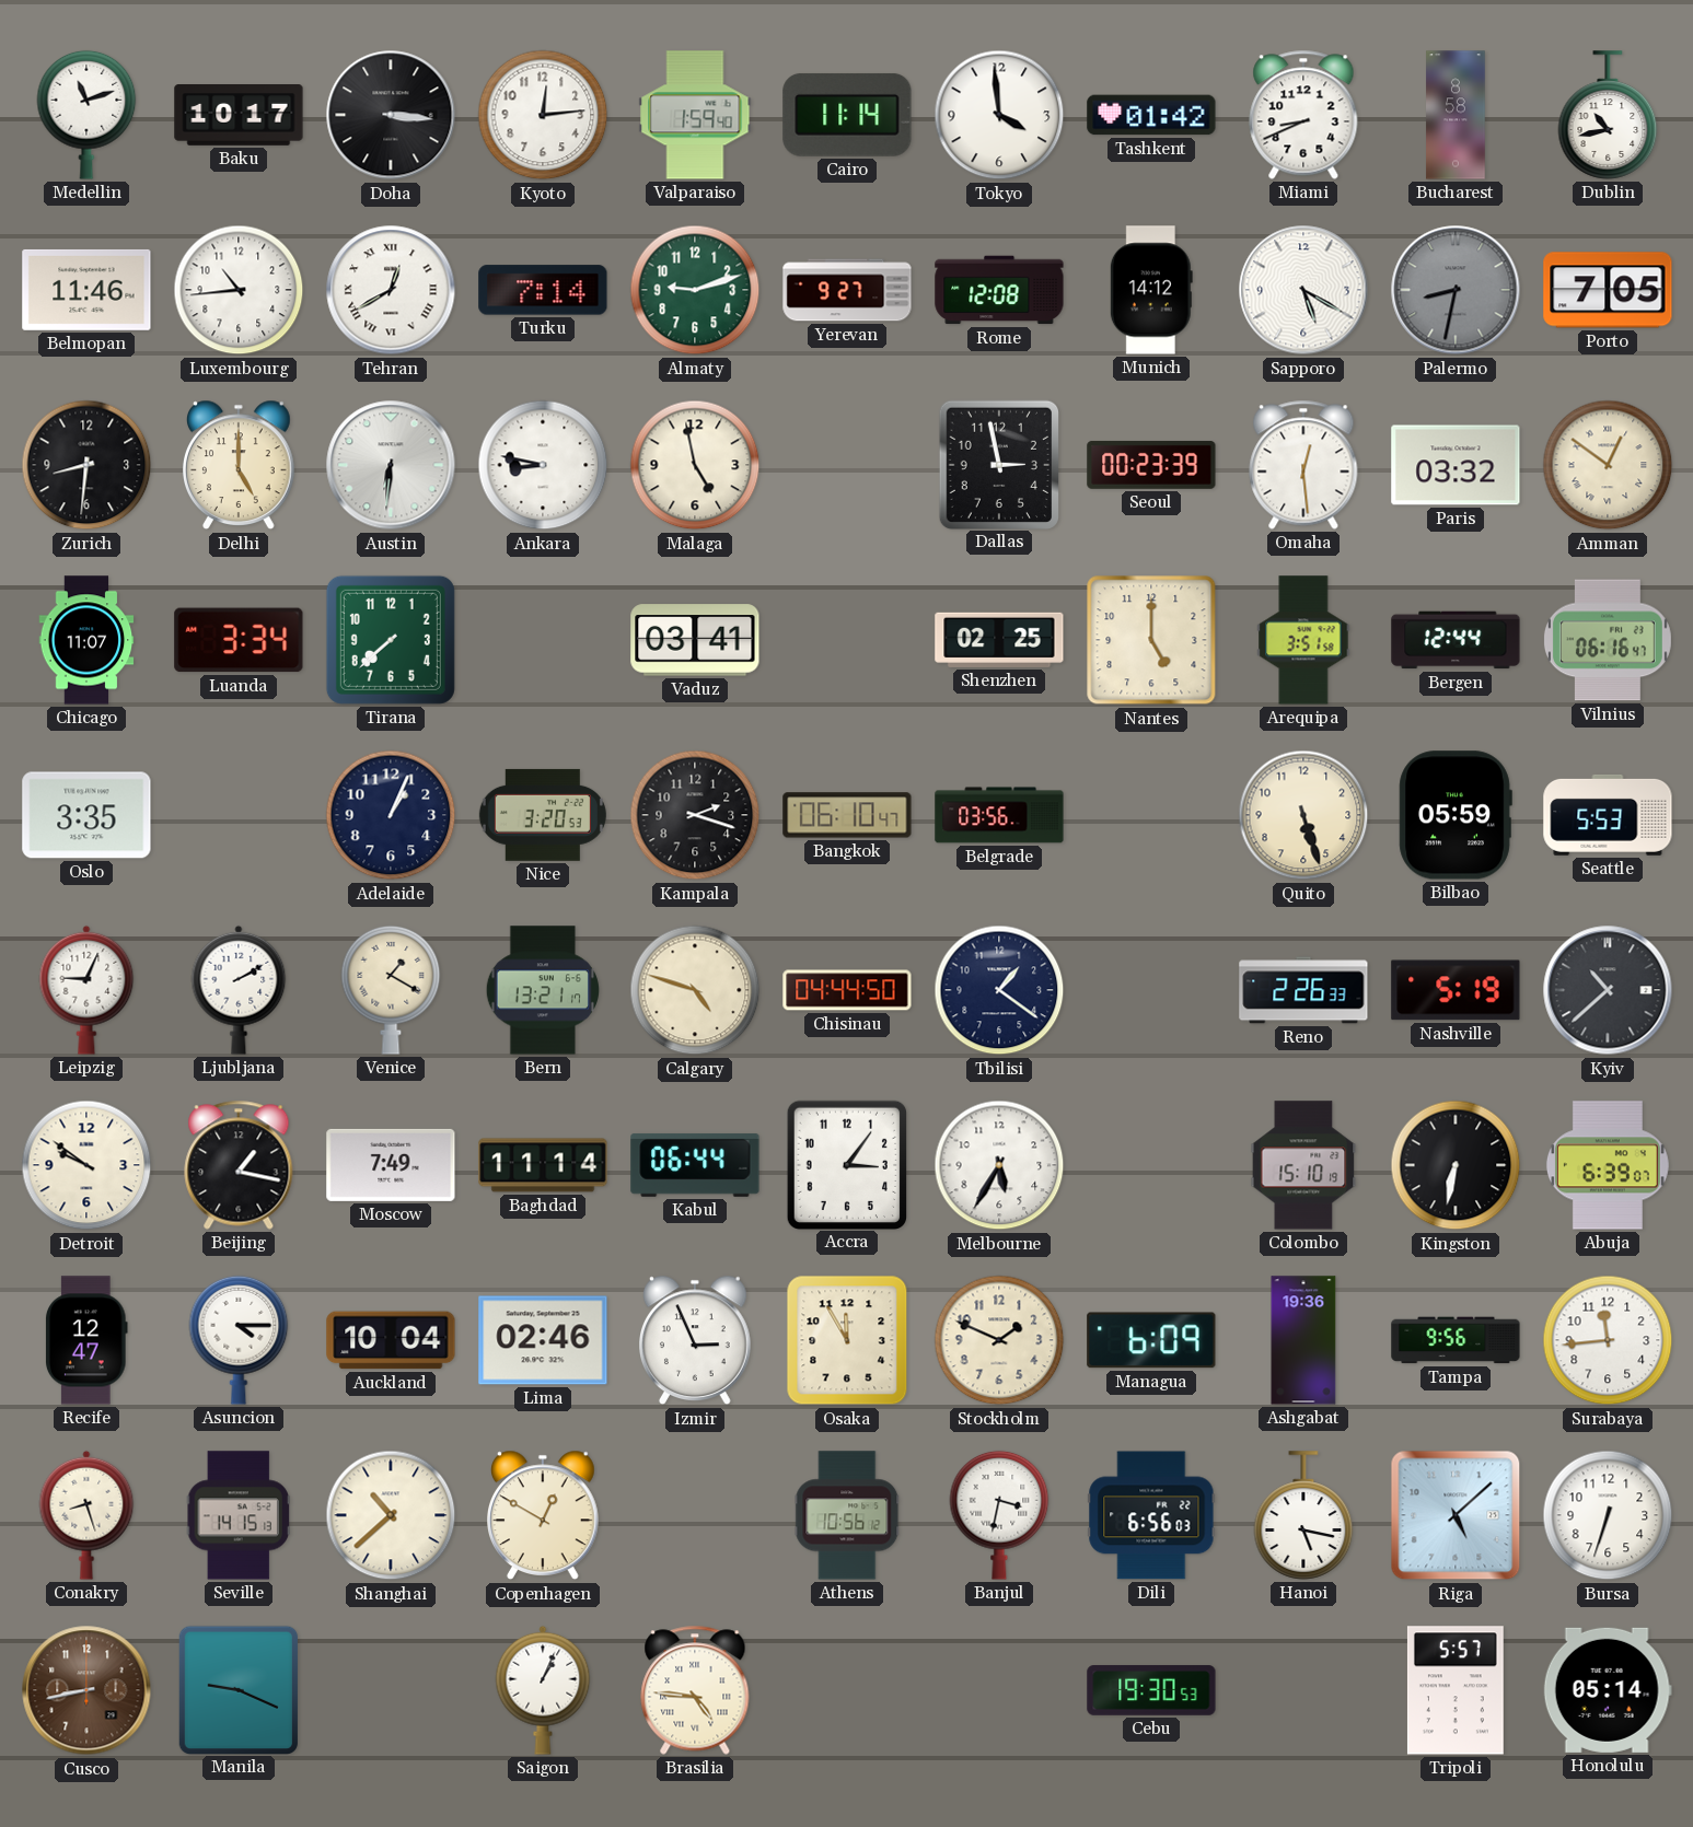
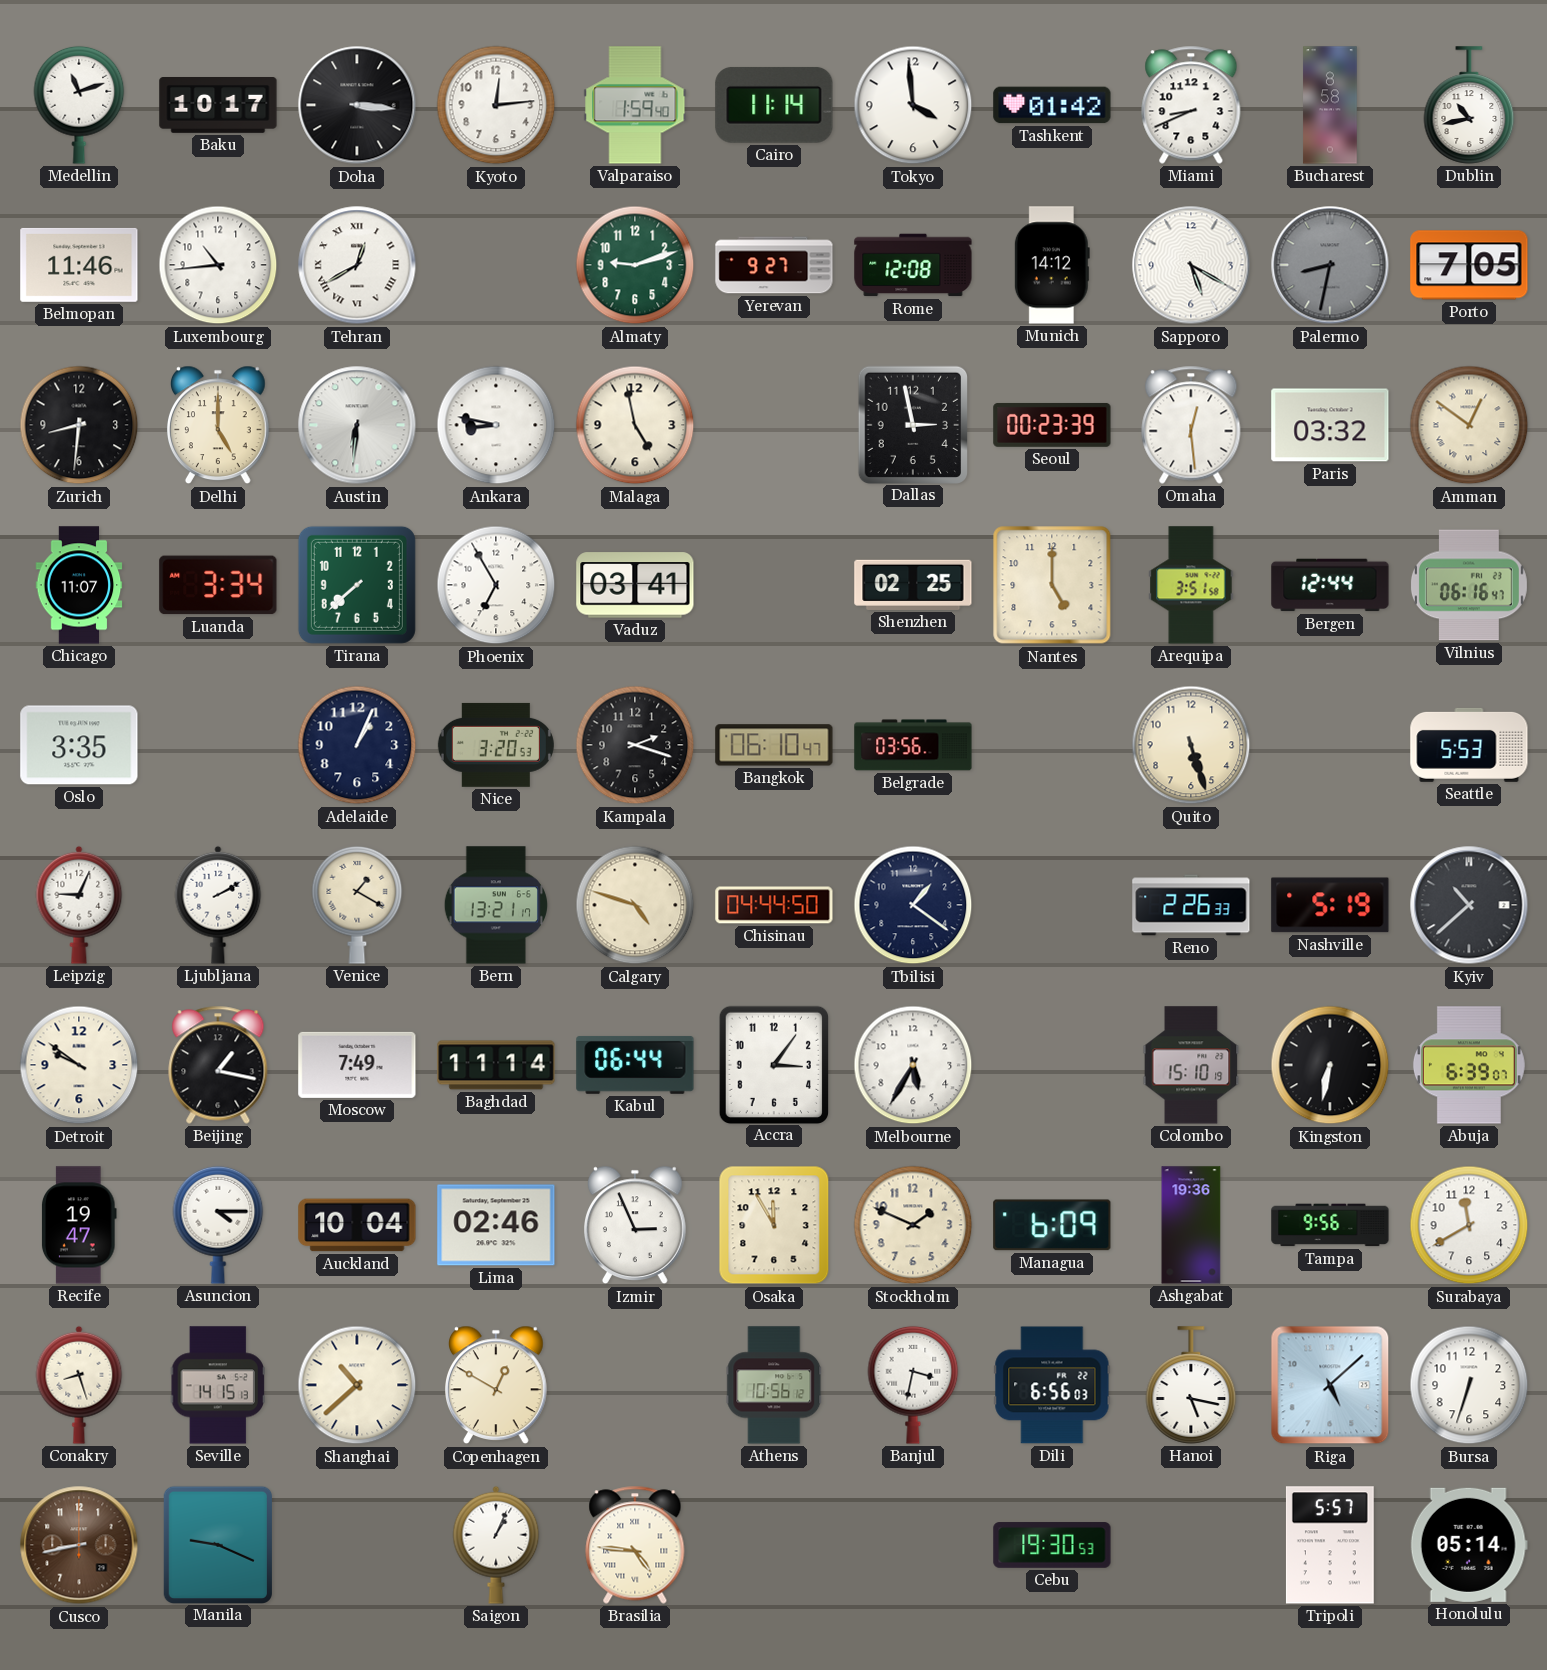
Turku: 7:14 -> none (543, 290)
Phoenix: none -> 6:55 (496, 585)
Bilbao: 05:59 -> none (1456, 815)
Recife: 12:47 -> 19:47 (79, 1225)
Surabaya: 11:44 -> 11:40 (1469, 1225)
